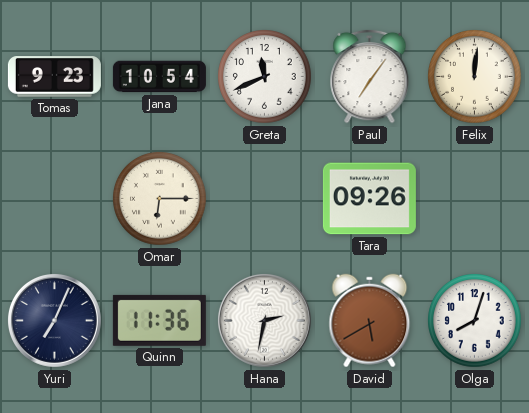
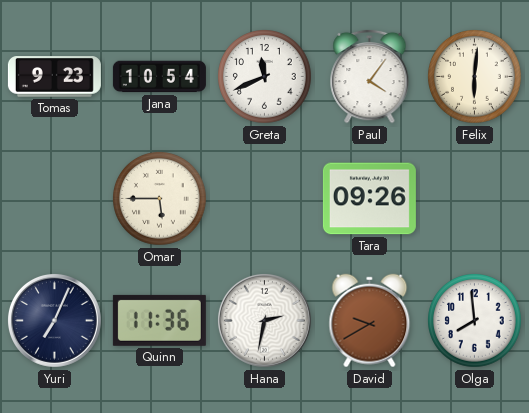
Paul: 7:06 -> 4:06 (370, 76)
Felix: 12:01 -> 6:01 (475, 77)
Omar: 6:15 -> 5:45 (160, 199)
David: 5:40 -> 9:40 (370, 321)
Olga: 8:03 -> 7:59 (475, 321)
